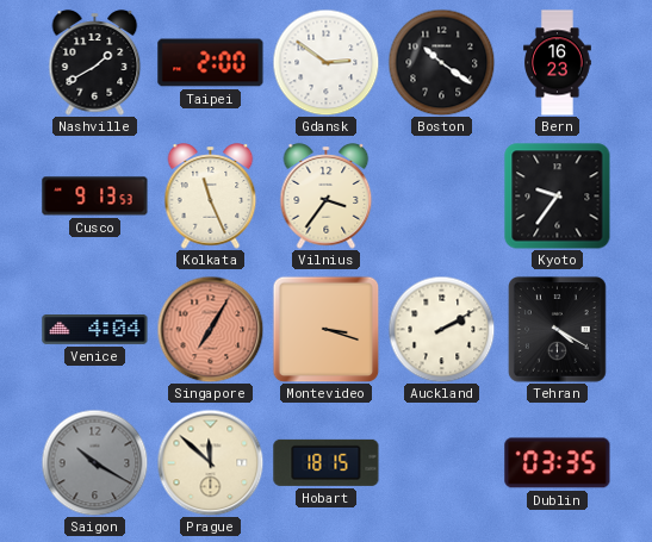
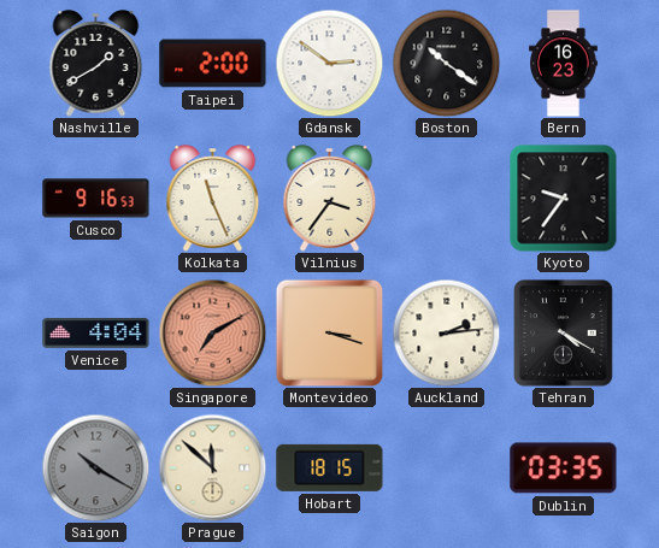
Cusco: 9:13 -> 9:16 (96, 199)
Singapore: 7:05 -> 7:10 (212, 332)
Auckland: 2:10 -> 2:14 (446, 332)
